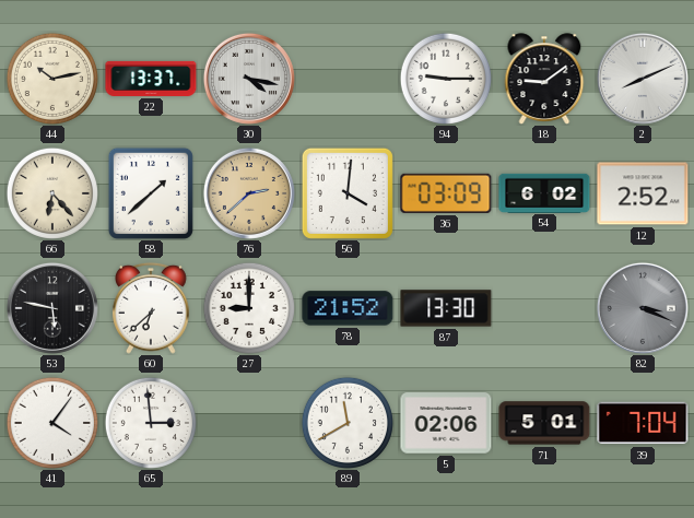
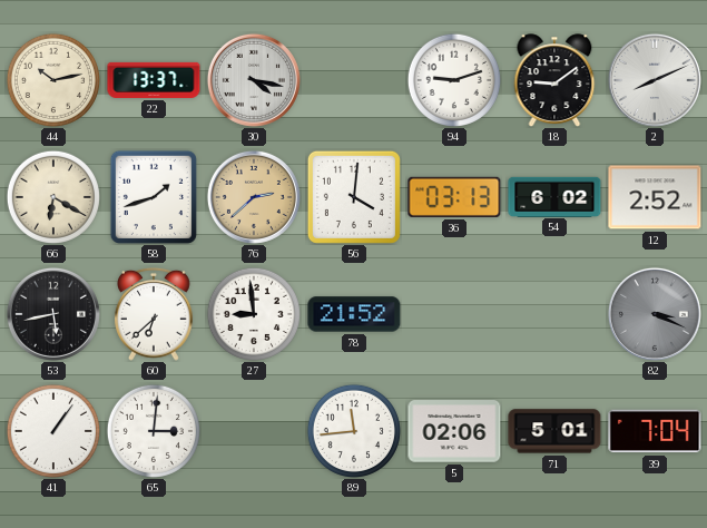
94: 9:15 -> 9:12 (454, 80)
66: 6:23 -> 6:20 (53, 197)
58: 1:38 -> 1:42 (154, 197)
36: 03:09 -> 03:13 (454, 197)
53: 5:47 -> 5:43 (53, 314)
27: 9:00 -> 8:59 (254, 314)
87: 13:30 -> none (446, 308)
41: 4:06 -> 1:06 (53, 431)
65: 2:59 -> 3:01 (154, 431)
89: 11:40 -> 11:44 (354, 431)
